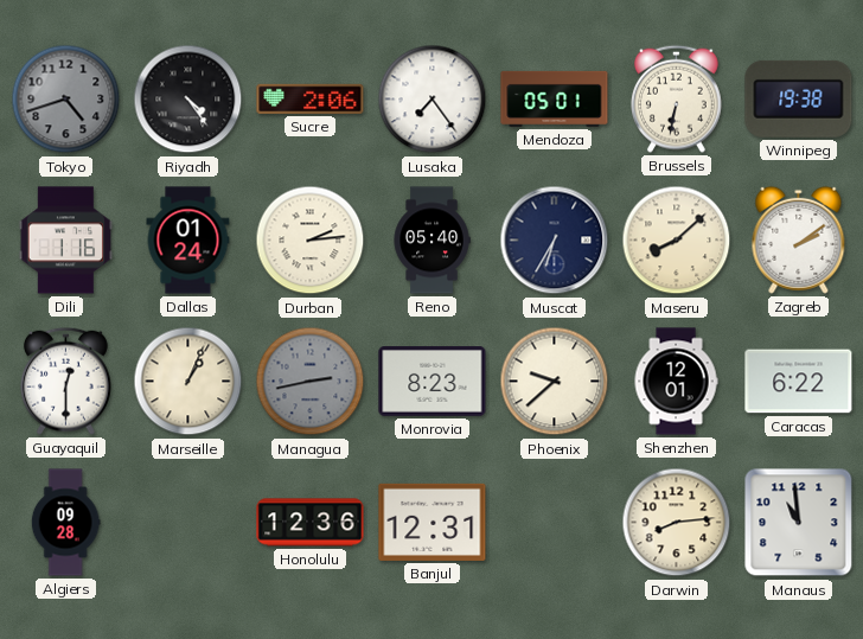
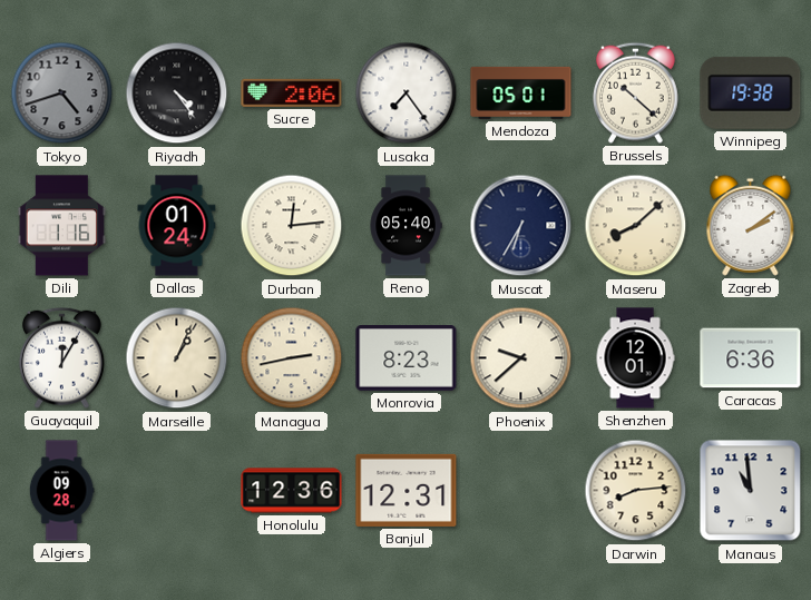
Brussels: 6:32 -> 10:22 (635, 92)
Durban: 2:14 -> 12:14 (292, 226)
Guayaquil: 12:30 -> 12:05 (61, 357)
Managua dial: grey -> cream (292, 358)
Caracas: 6:22 -> 6:36 (751, 358)
